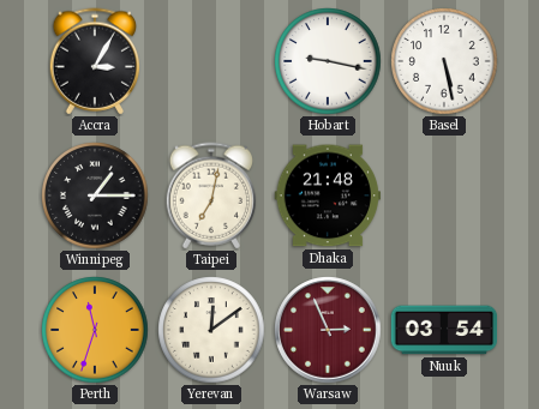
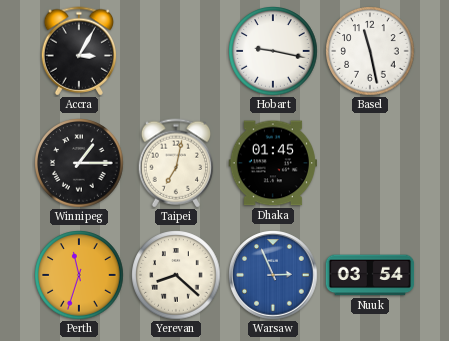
Basel: 5:28 -> 11:28 (370, 51)
Dhaka: 21:48 -> 01:45 (272, 163)
Yerevan: 12:09 -> 8:22 (176, 275)
Warsaw dial: burgundy -> blue (273, 275)
